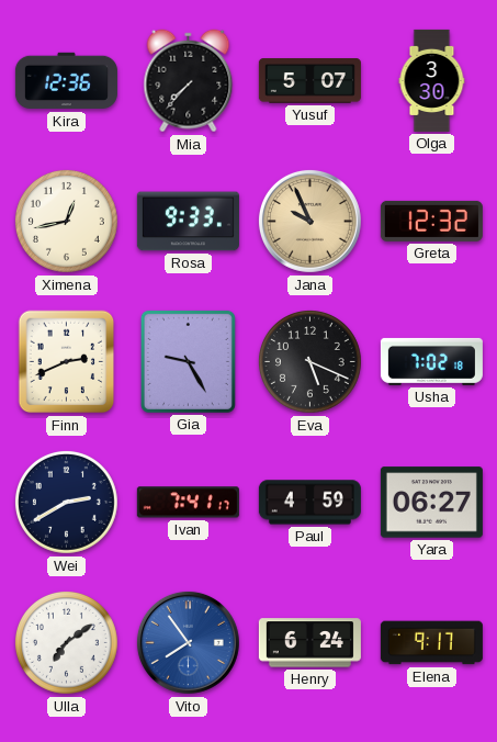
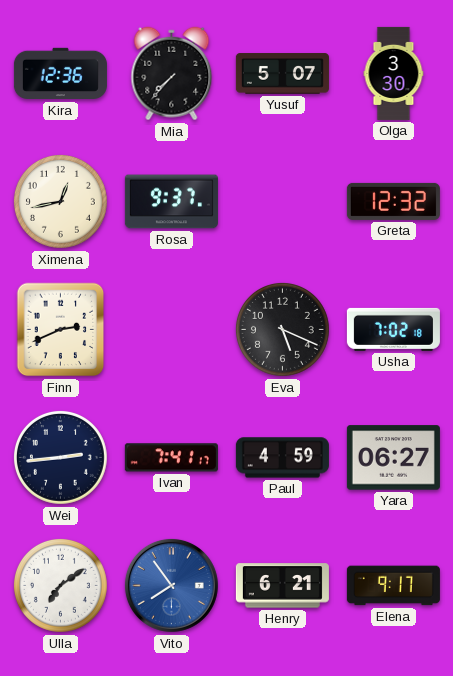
Rosa: 9:33 -> 9:37 (171, 202)
Jana: 9:56 -> none (309, 221)
Gia: 9:25 -> none (188, 361)
Wei: 2:40 -> 2:44 (61, 458)
Henry: 6:24 -> 6:21 (282, 586)
